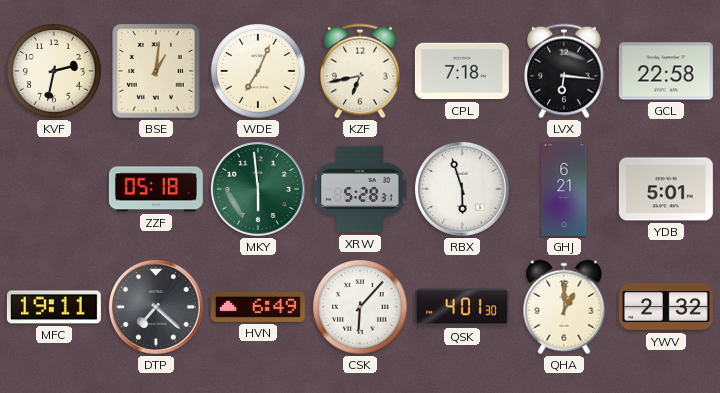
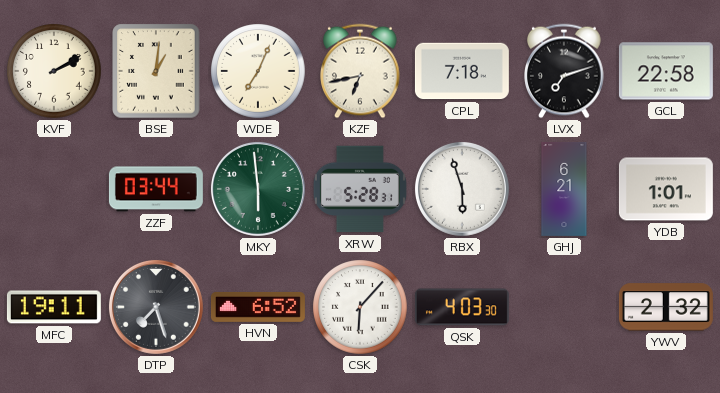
KVF: 2:32 -> 2:10 (54, 71)
LVX: 6:16 -> 7:12 (564, 71)
ZZF: 05:18 -> 03:44 (156, 189)
YDB: 5:01 -> 1:01 (666, 189)
DTP: 7:22 -> 7:27 (156, 307)
HVN: 6:49 -> 6:52 (258, 307)
QSK: 4:01 -> 4:03 (462, 307)
QHA: 1:00 -> none (564, 307)
